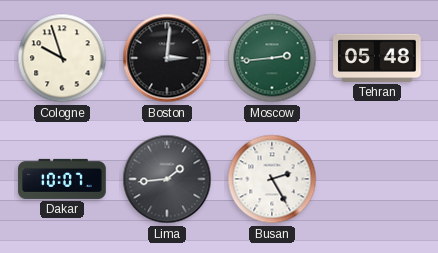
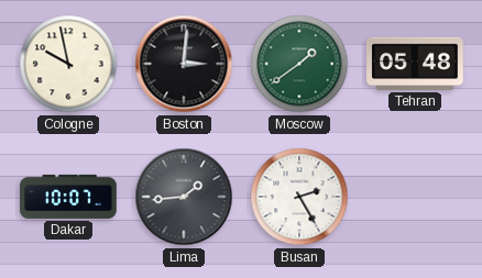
Cologne: 9:57 -> 9:58 (68, 64)
Moscow: 2:44 -> 1:39 (299, 64)
